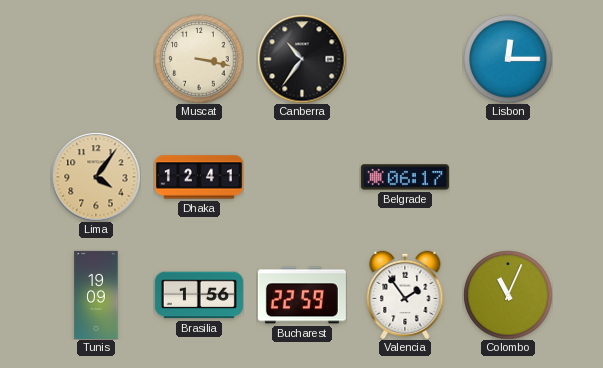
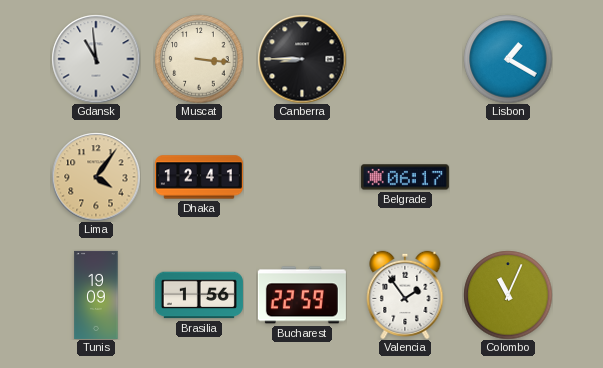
Gdansk: none -> 10:59 (96, 59)
Muscat: 3:17 -> 3:16 (199, 59)
Canberra: 10:36 -> 8:45 (302, 59)
Lisbon: 12:15 -> 1:20 (508, 59)
